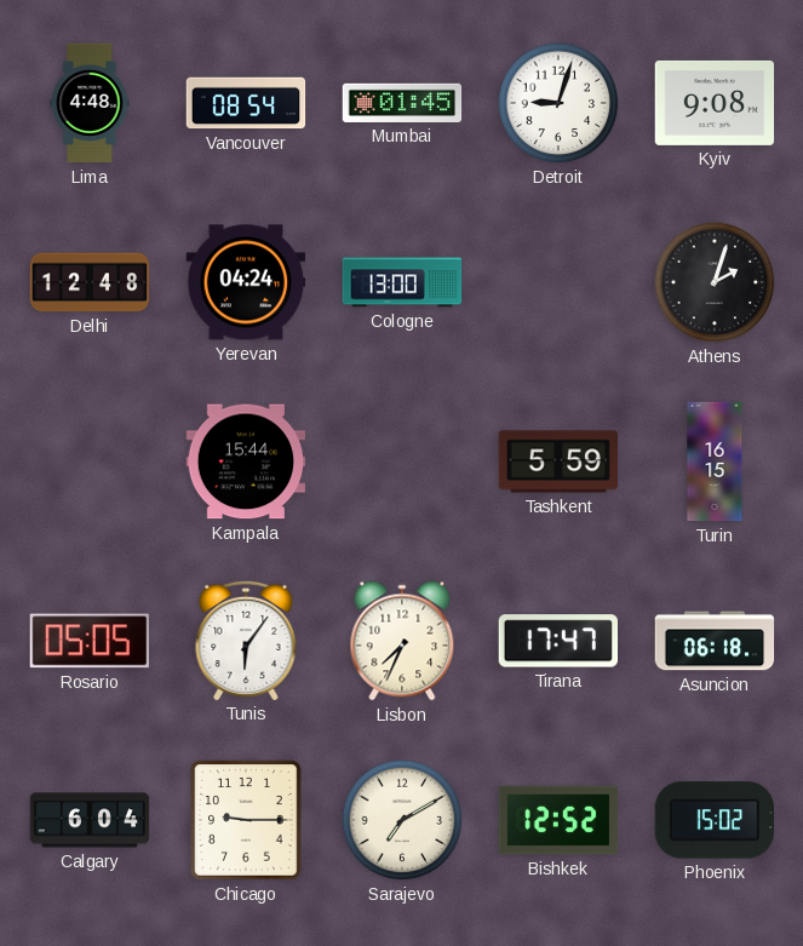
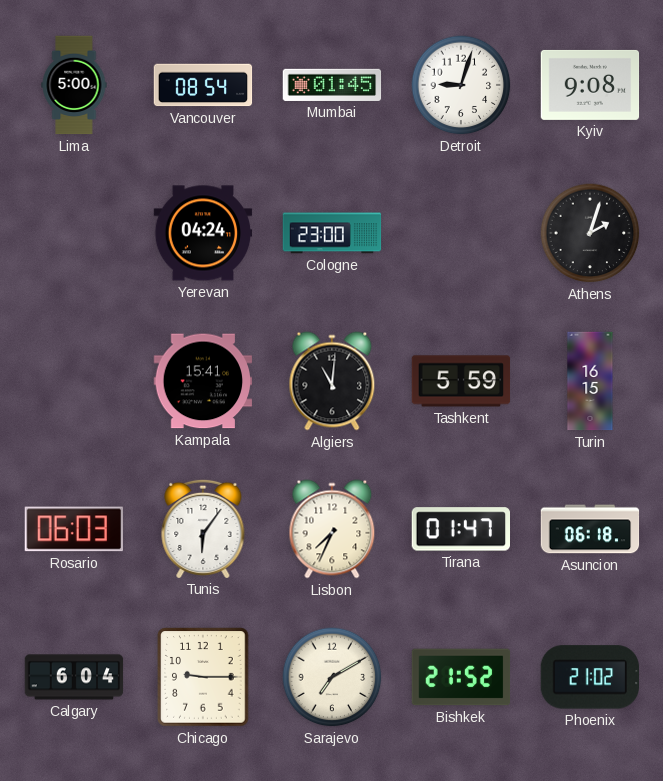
Lima: 4:48 -> 5:00 (74, 85)
Delhi: 12:48 -> none (90, 282)
Cologne: 13:00 -> 23:00 (332, 233)
Kampala: 15:44 -> 15:41 (203, 381)
Algiers: none -> 11:01 (332, 381)
Rosario: 05:05 -> 06:03 (73, 529)
Tirana: 17:47 -> 01:47 (460, 529)
Bishkek: 12:52 -> 21:52 (461, 677)
Phoenix: 15:02 -> 21:02 (589, 677)
